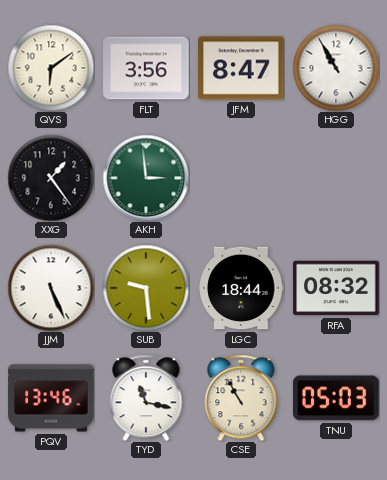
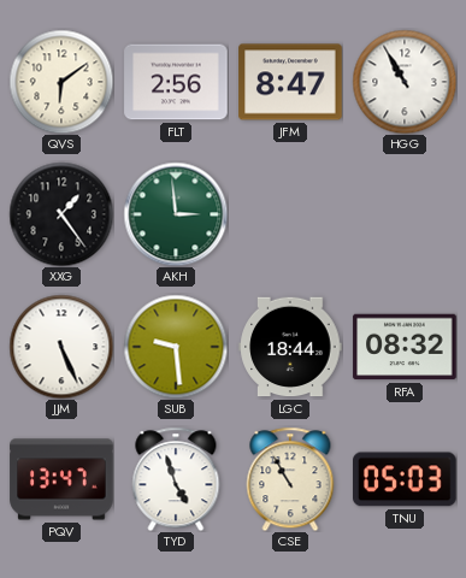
FLT: 3:56 -> 2:56 (176, 82)
PQV: 13:46 -> 13:47 (61, 479)
TYD: 11:17 -> 4:57 (176, 479)
